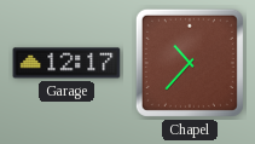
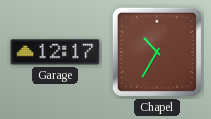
Chapel: 10:37 -> 10:35 (157, 52)
